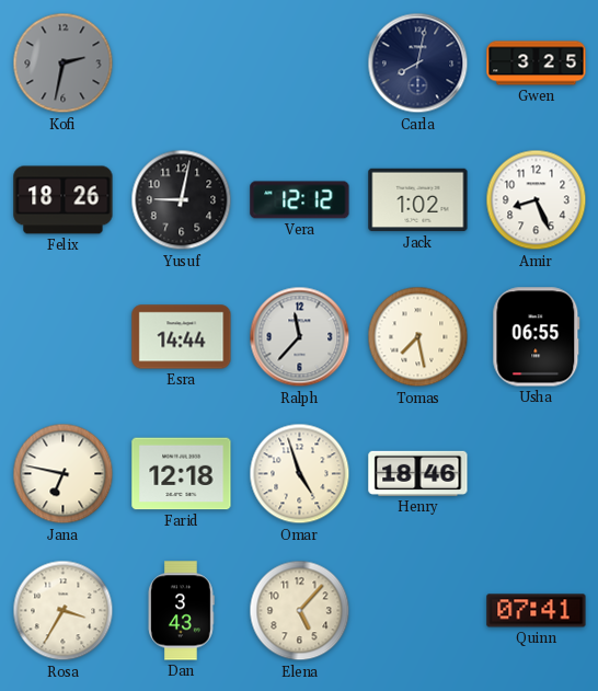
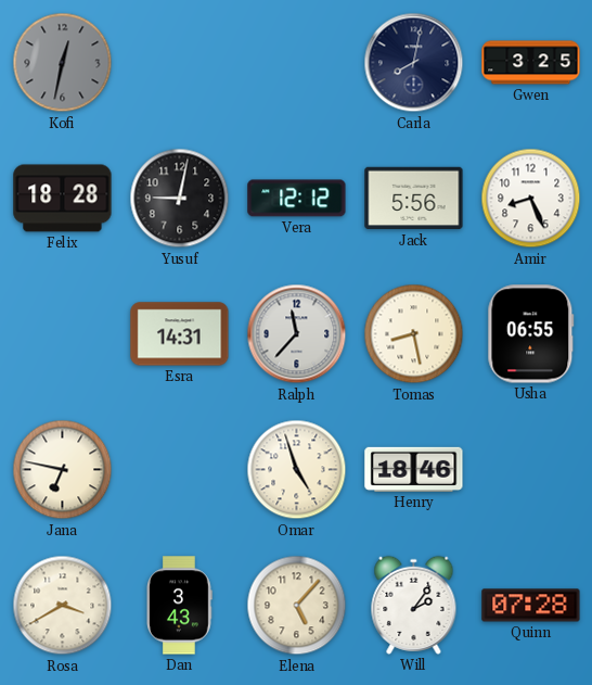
Kofi: 2:32 -> 12:32 (63, 63)
Felix: 18:26 -> 18:28 (63, 199)
Jack: 1:02 -> 5:56 (414, 199)
Esra: 14:44 -> 14:31 (180, 334)
Tomas: 7:28 -> 8:28 (414, 334)
Farid: 12:18 -> none (182, 474)
Rosa: 3:35 -> 3:40 (63, 606)
Will: none -> 2:06 (414, 605)
Quinn: 07:41 -> 07:28 (531, 606)
